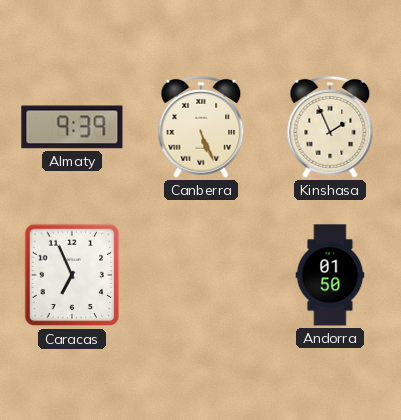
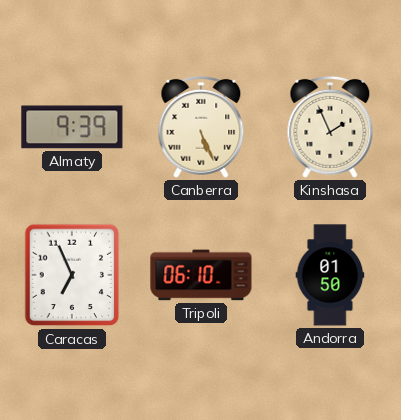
Tripoli: none -> 06:10 (201, 275)
